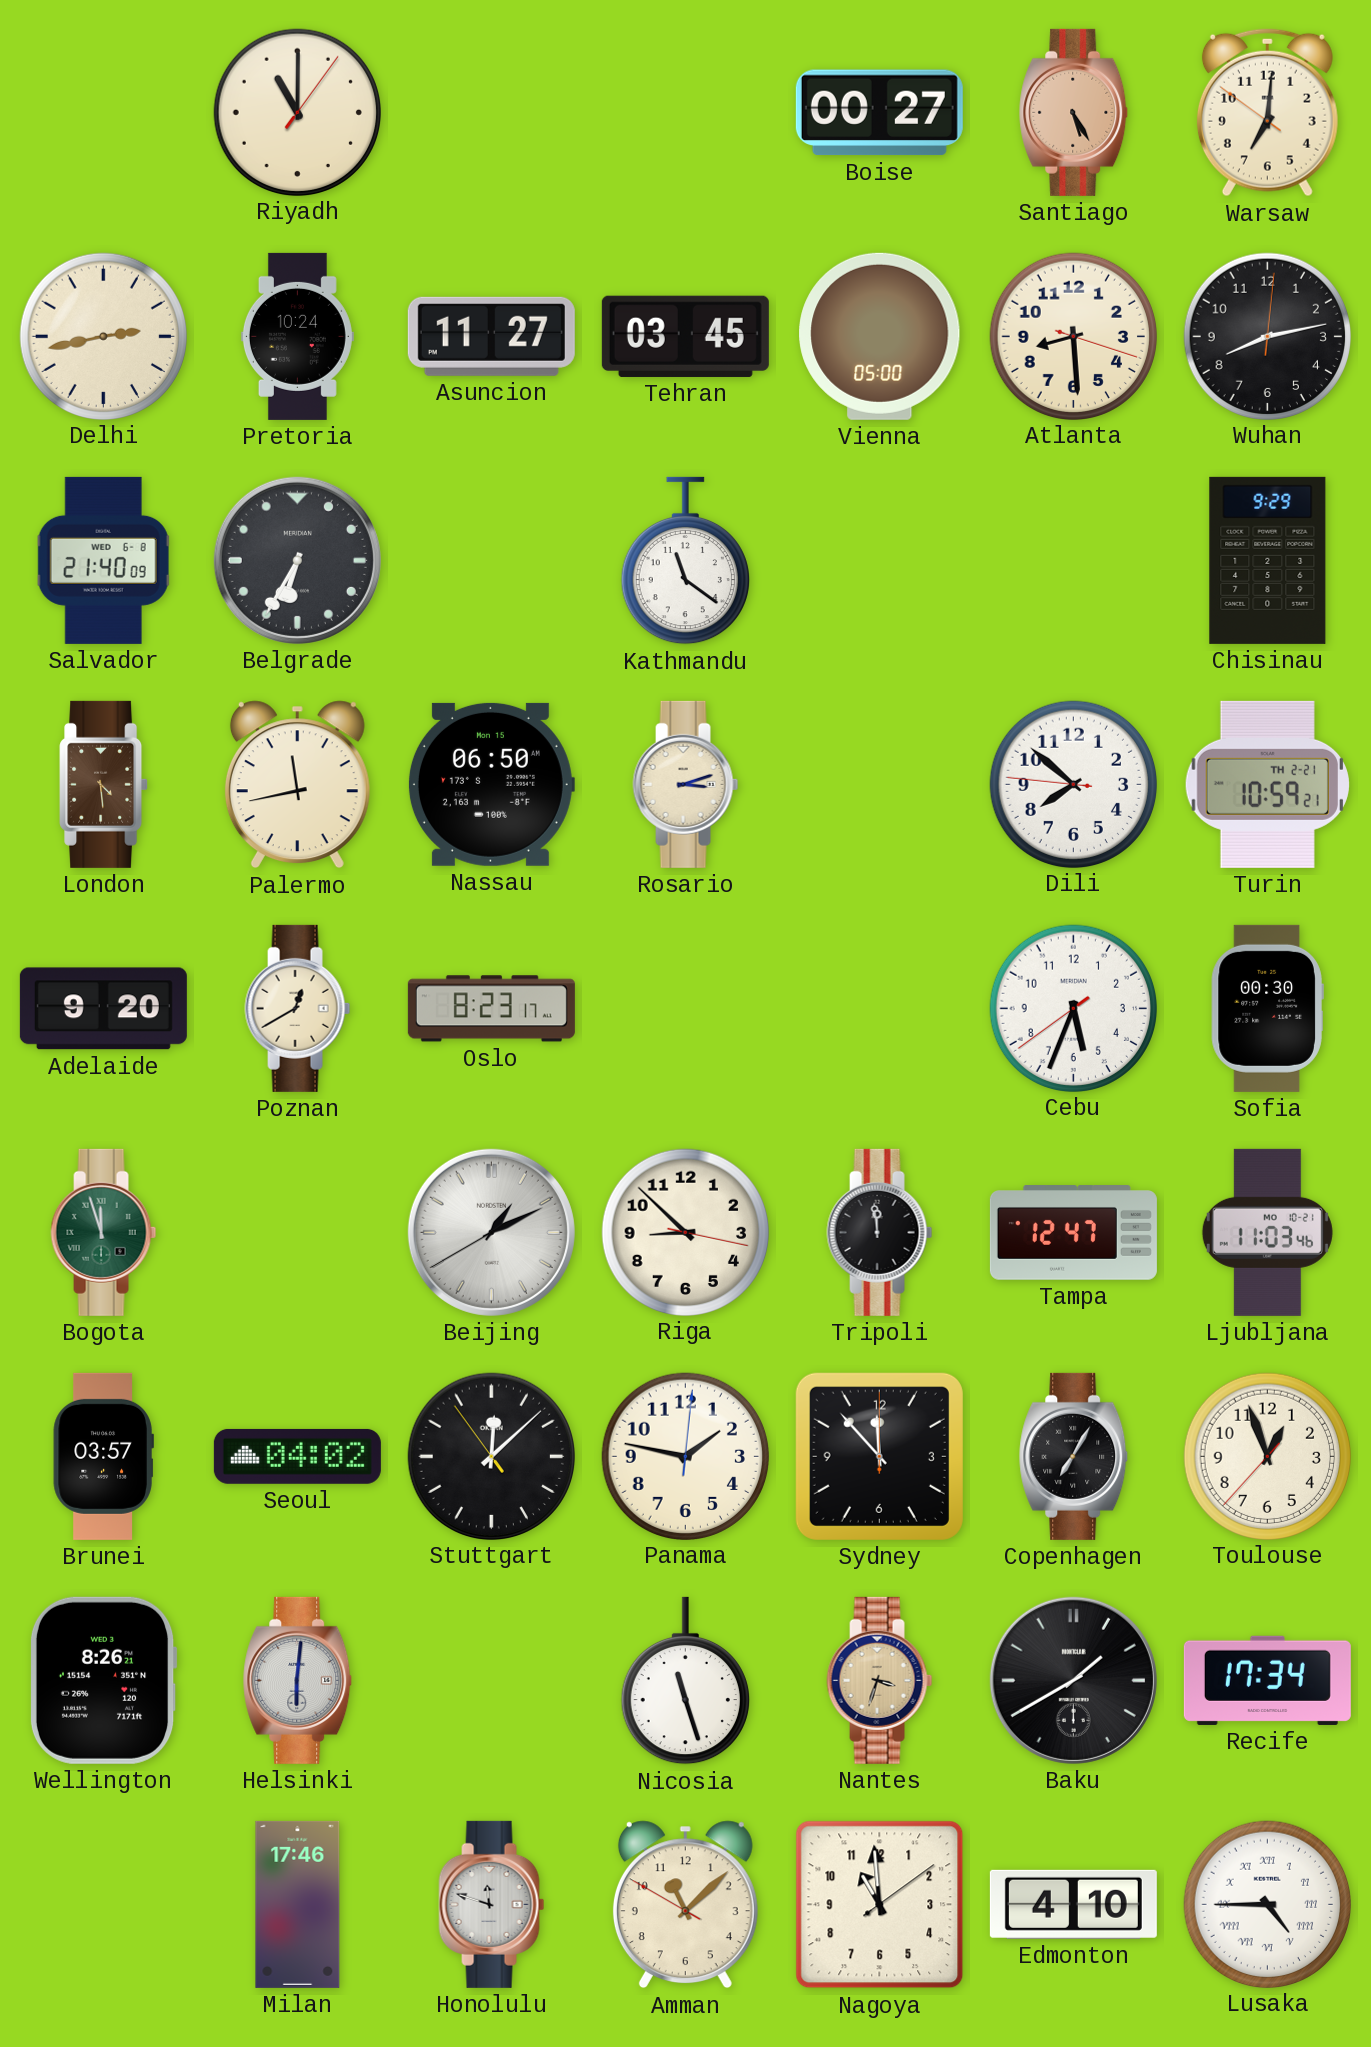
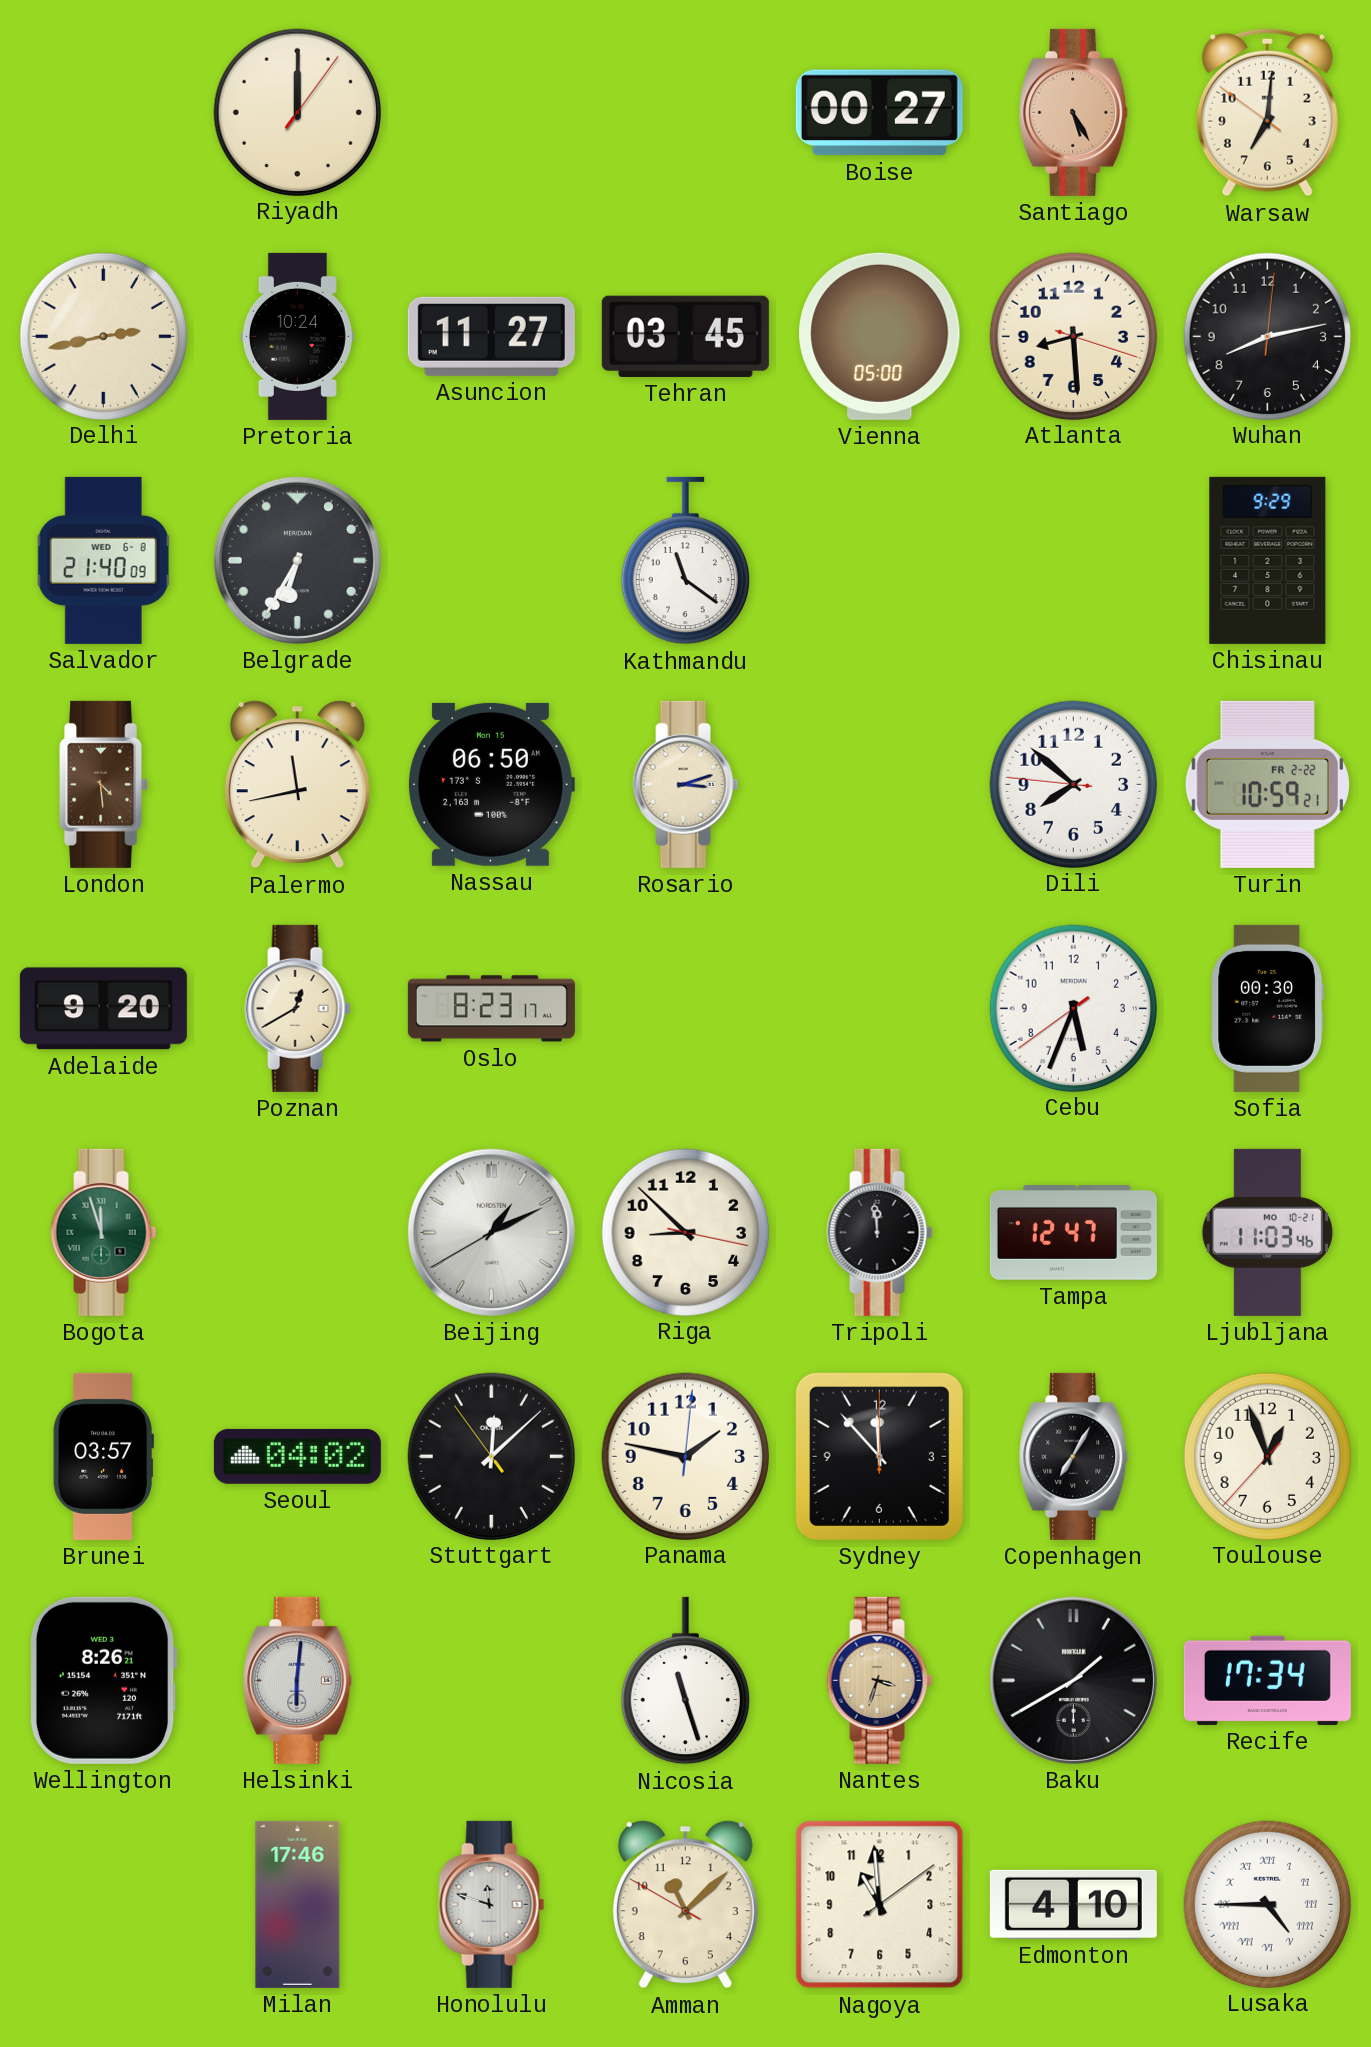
Riyadh: 11:00 -> 12:00 (297, 112)
Turin date: TH 2-21 -> FR 2-22 (1267, 784)
